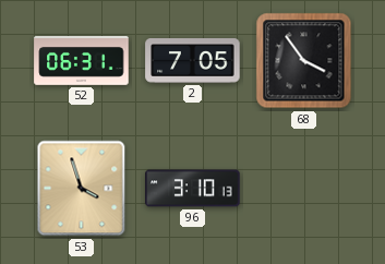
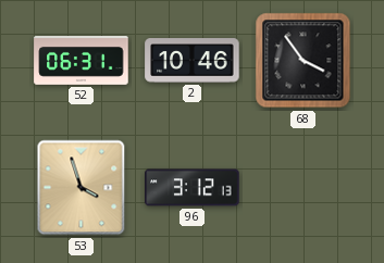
2: 7:05 -> 10:46 (193, 61)
96: 3:10 -> 3:12 (193, 188)
